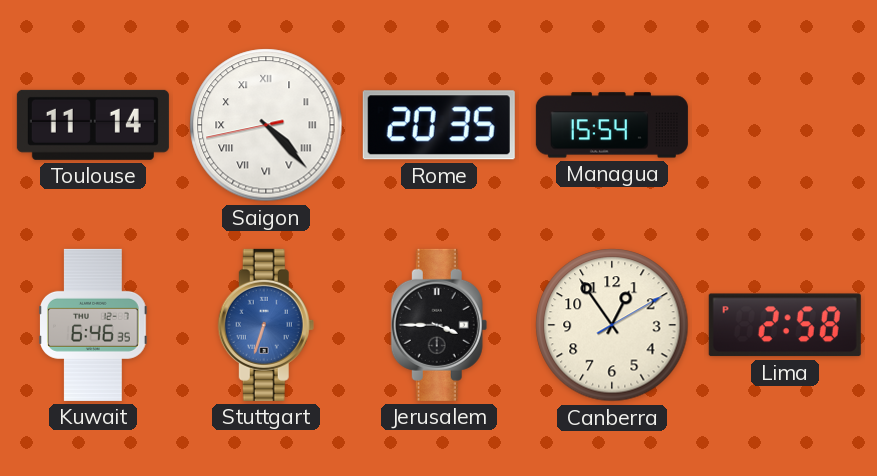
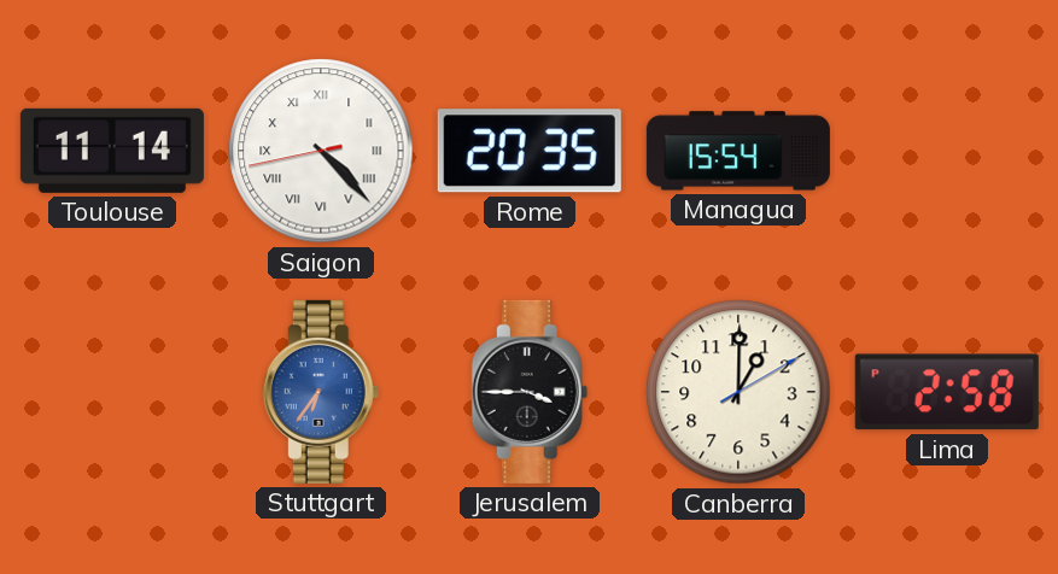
Kuwait: 6:46 -> none (94, 325)
Stuttgart: 6:33 -> 6:36 (321, 392)
Canberra: 12:54 -> 1:00 (738, 392)
